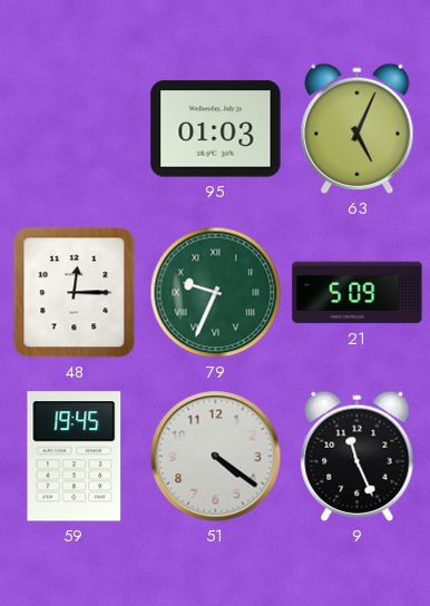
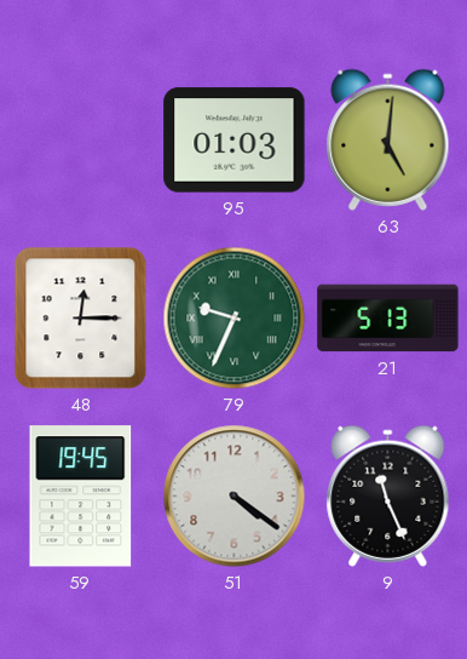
63: 5:04 -> 5:01 (388, 139)
21: 5:09 -> 5:13 (388, 319)
